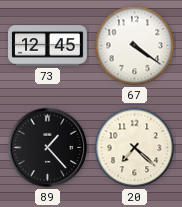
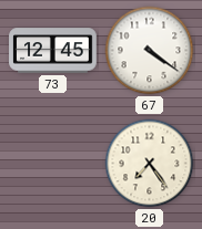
89: 1:23 -> none (48, 148)
20: 7:22 -> 7:24 (150, 164)
